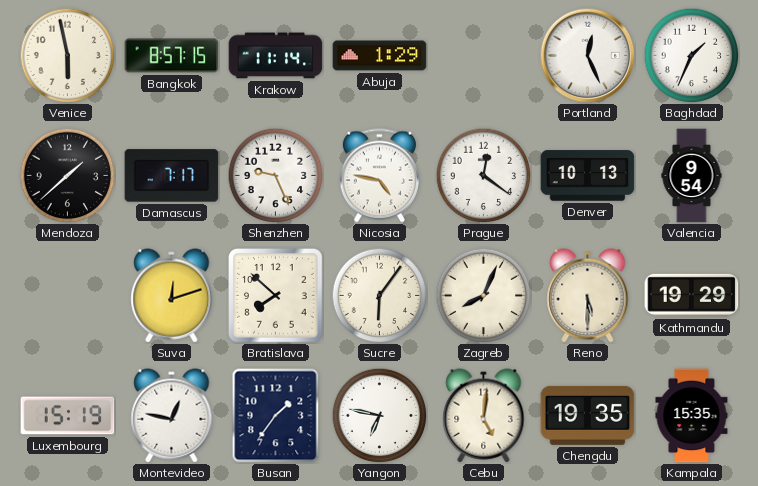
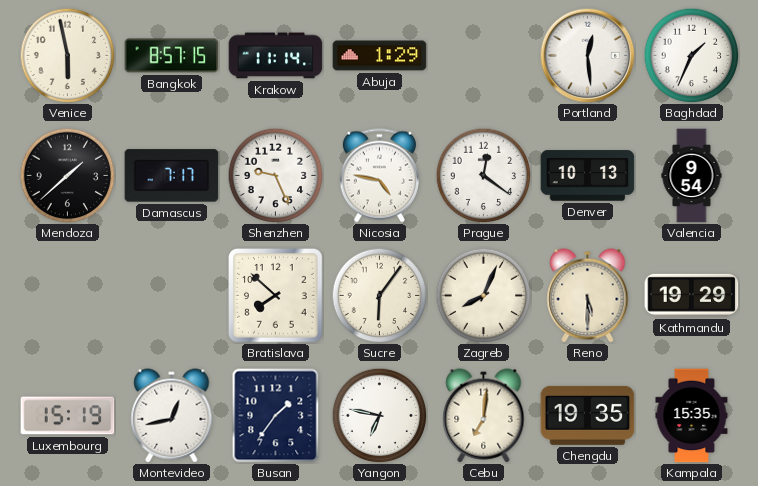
Portland: 12:26 -> 12:29 (587, 55)
Suva: 12:12 -> none (172, 296)
Montevideo: 12:47 -> 12:43 (172, 416)
Cebu: 5:01 -> 7:01 (484, 416)
